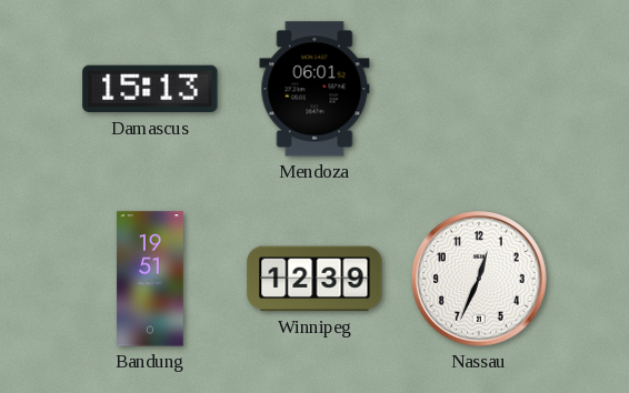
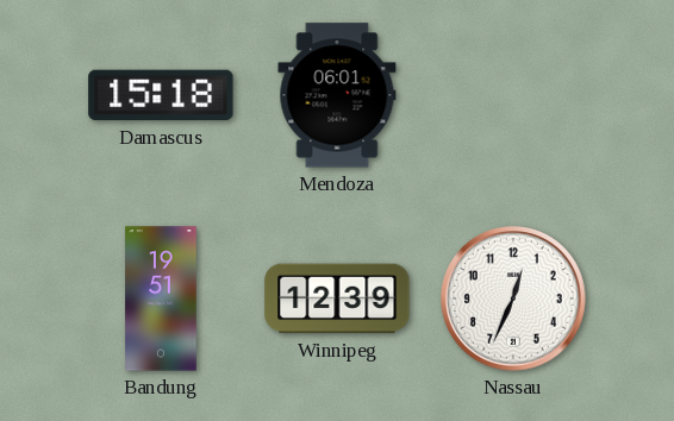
Damascus: 15:13 -> 15:18 (161, 95)
